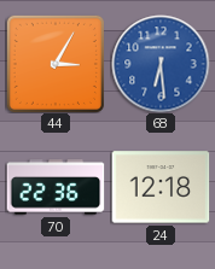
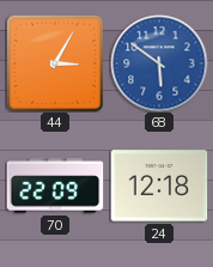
68: 6:29 -> 5:51 (159, 63)
70: 22:36 -> 22:09 (55, 186)
